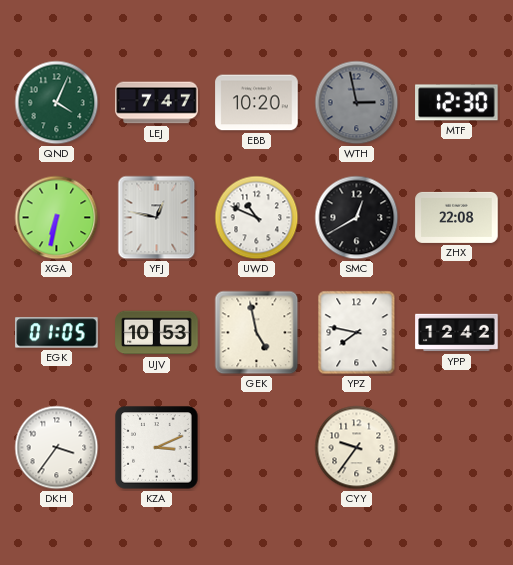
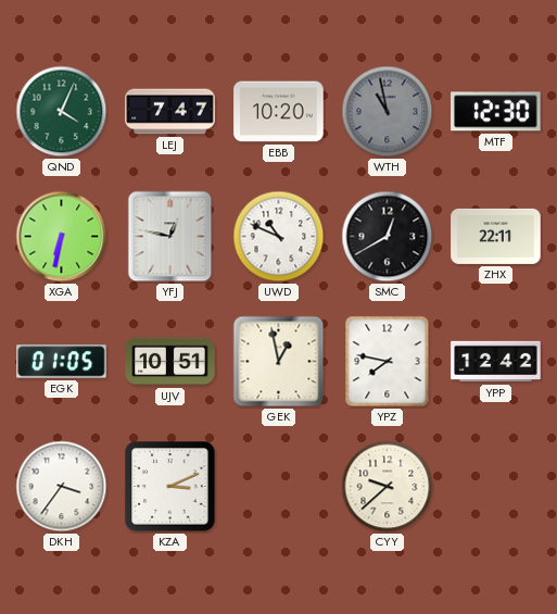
WTH: 2:58 -> 10:58 (388, 112)
ZHX: 22:08 -> 22:11 (496, 236)
UJV: 10:53 -> 10:51 (170, 362)
GEK: 4:58 -> 12:58 (279, 362)
CYY: 9:36 -> 9:38 (388, 487)
